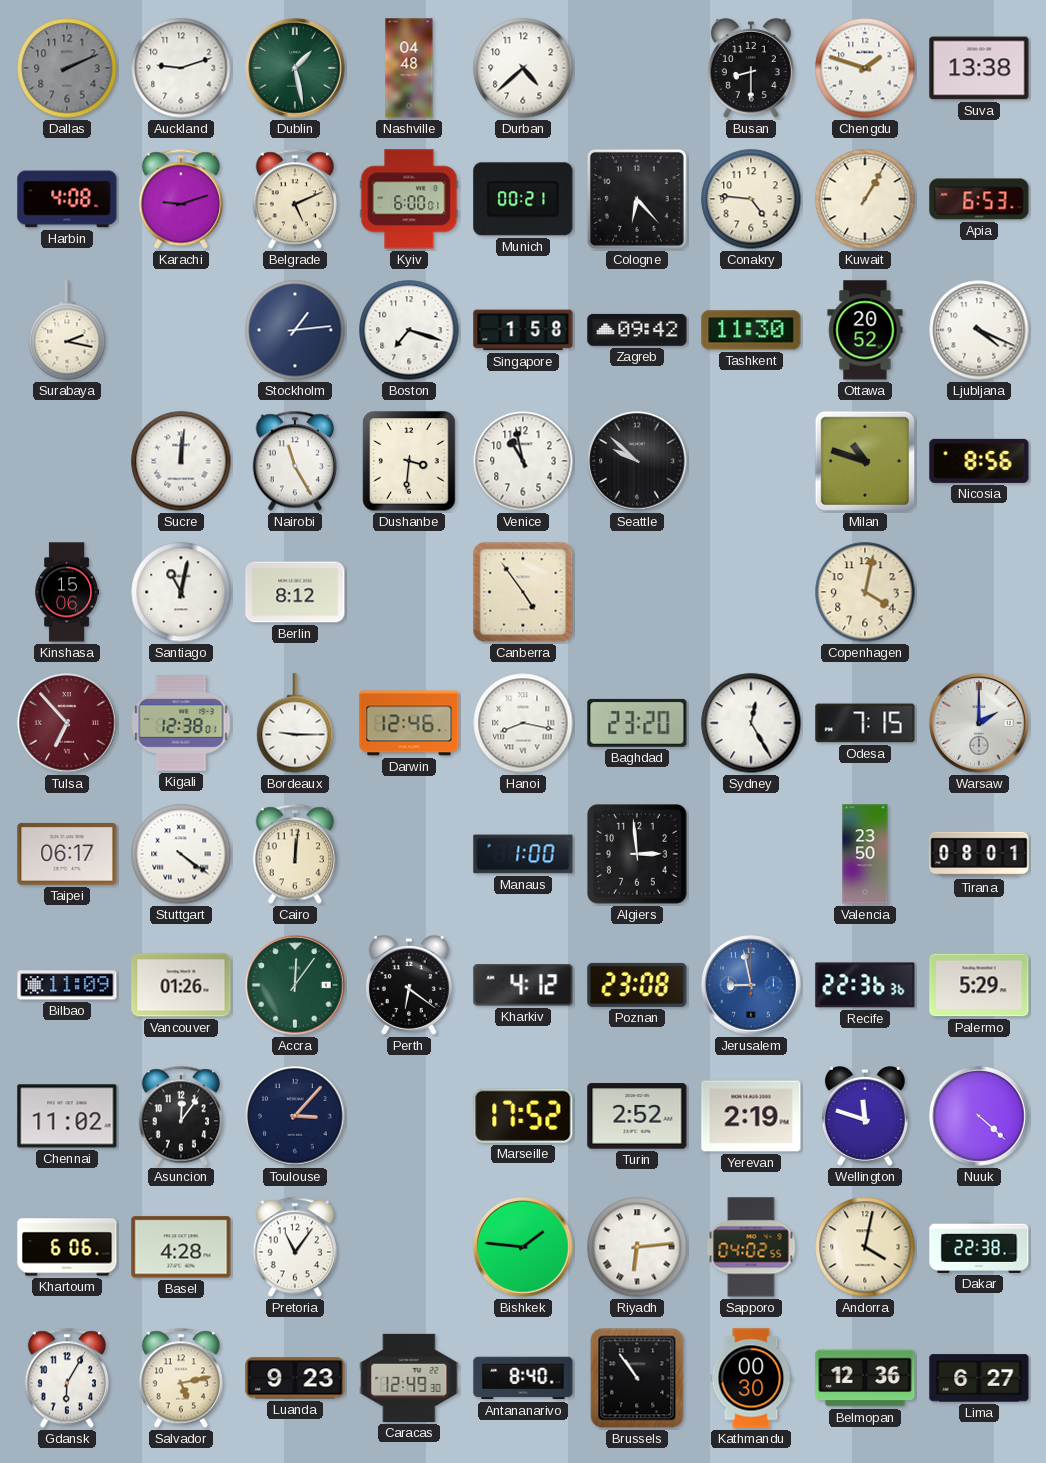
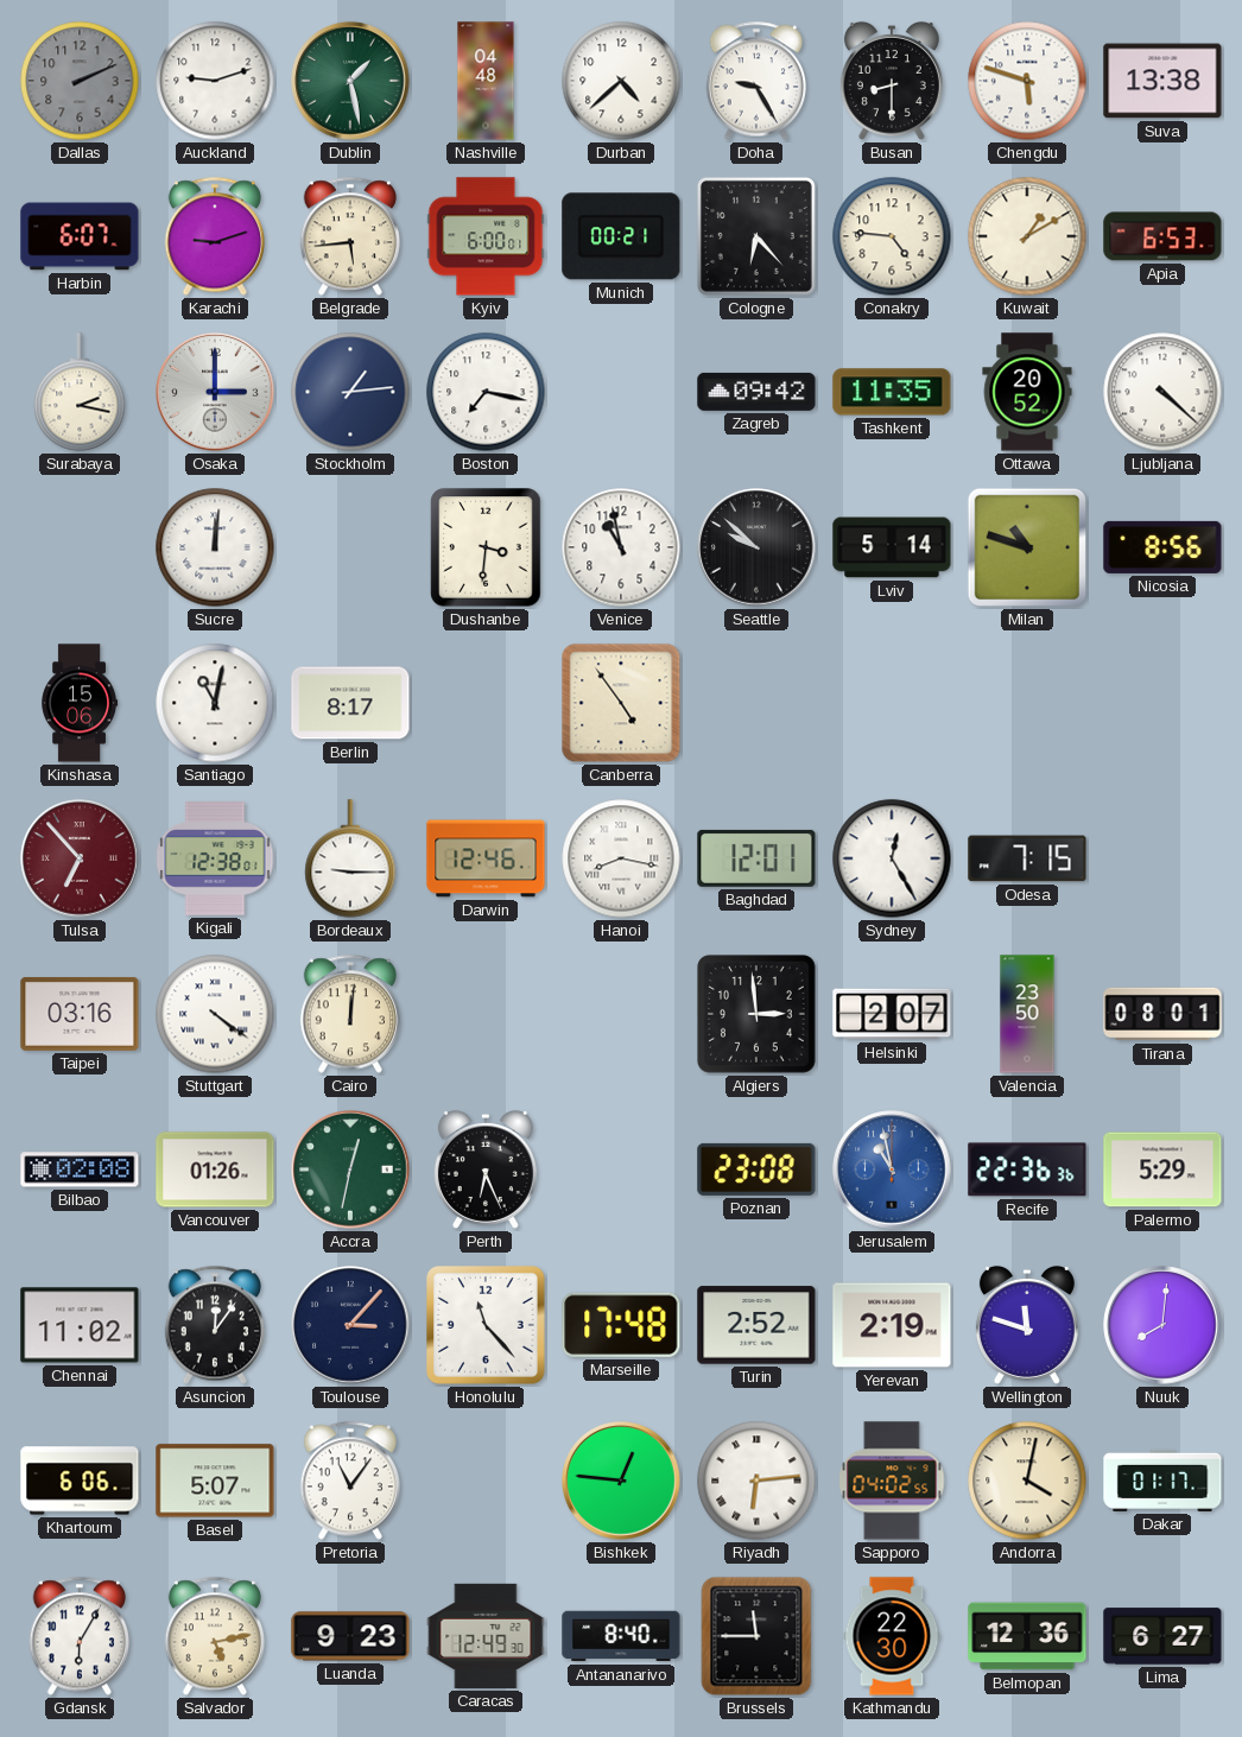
Doha: none -> 9:25 (755, 81)
Chengdu: 1:48 -> 5:48 (1027, 81)
Harbin: 4:08 -> 6:07 (80, 236)
Belgrade: 5:11 -> 5:44 (349, 236)
Kuwait: 1:05 -> 1:10 (1027, 236)
Osaka: none -> 3:00 (215, 392)
Boston: 7:18 -> 7:17 (486, 392)
Singapore: 1:58 -> none (523, 330)
Tashkent: 11:30 -> 11:35 (892, 392)
Ljubljana: 4:19 -> 4:22 (1162, 392)
Nairobi: 11:25 -> none (294, 461)
Lviv: none -> 5:14 (892, 547)
Berlin: 8:12 -> 8:17 (350, 703)
Copenhagen: 4:02 -> none (865, 592)
Baghdad: 23:20 -> 12:01 (756, 858)
Warsaw: 2:00 -> none (979, 723)
Taipei: 06:17 -> 03:16 (80, 1014)
Manaus: 1:00 -> none (523, 854)
Helsinki: none -> 2:07 (892, 1014)
Bilbao: 11:09 -> 02:08 (80, 1169)
Accra: 12:06 -> 12:32 (350, 1169)
Perth: 6:21 -> 6:26 (486, 1169)
Kharkiv: 4:12 -> none (523, 985)
Jerusalem: 8:58 -> 10:58 (892, 1169)
Honolulu: none -> 11:23 (486, 1325)
Marseille: 17:52 -> 17:48 (621, 1325)
Nuuk: 4:22 -> 8:01 (1162, 1325)
Basel: 4:28 -> 5:07 (215, 1481)
Bishkek: 1:46 -> 12:46 (621, 1481)
Dakar: 22:38 -> 01:17 (1162, 1481)
Brussels: 10:54 -> 11:45 (756, 1636)
Kathmandu: 00:30 -> 22:30 (892, 1636)
